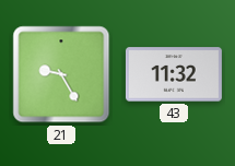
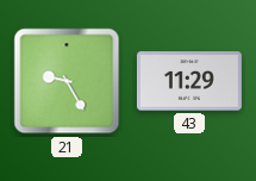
43: 11:32 -> 11:29 (189, 81)
